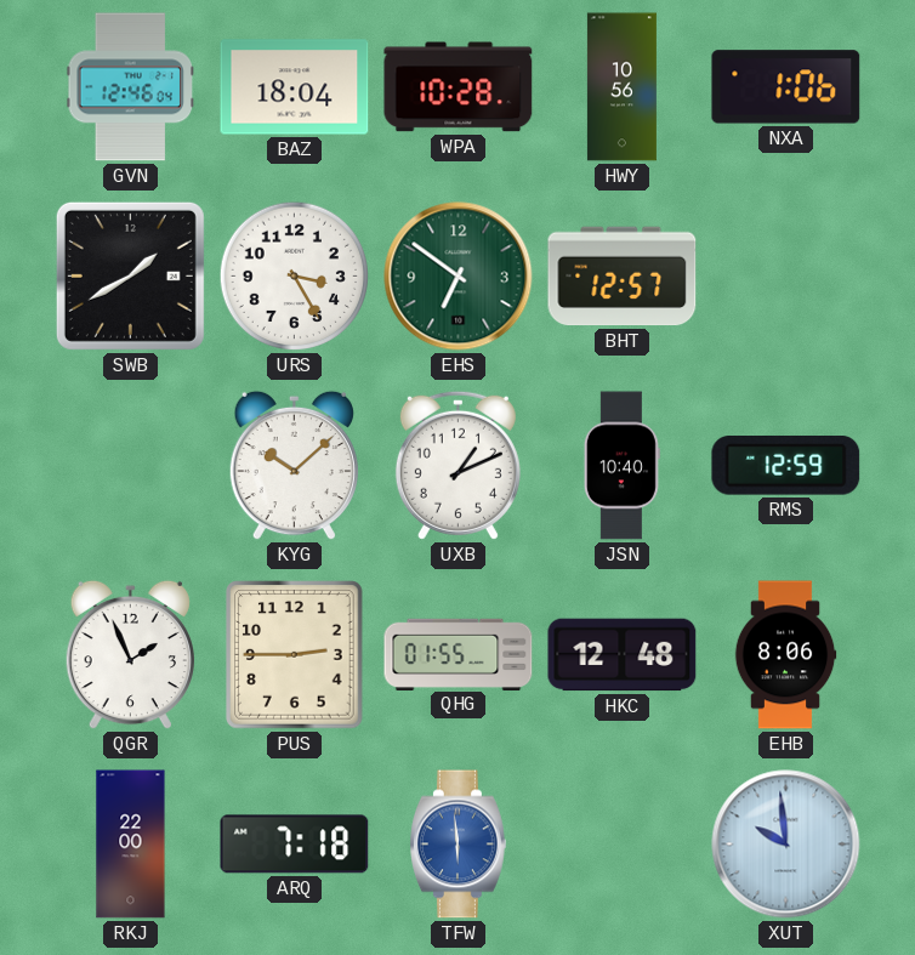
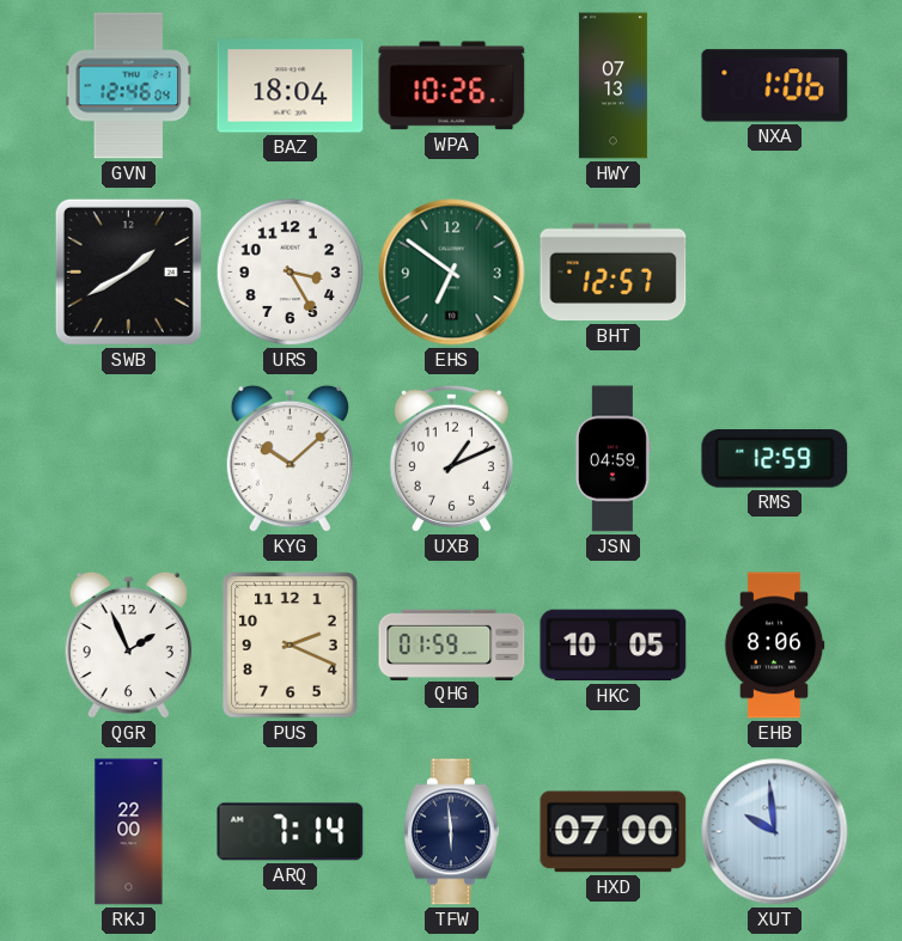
WPA: 10:28 -> 10:26 (452, 86)
HWY: 10:56 -> 07:13 (612, 86)
JSN: 10:40 -> 04:59 (612, 459)
PUS: 2:45 -> 2:19 (291, 646)
QHG: 01:55 -> 01:59 (452, 644)
HKC: 12:48 -> 10:05 (614, 646)
ARQ: 7:18 -> 7:14 (291, 832)
TFW dial: blue -> navy (452, 832)
HXD: none -> 07:00 (614, 832)
